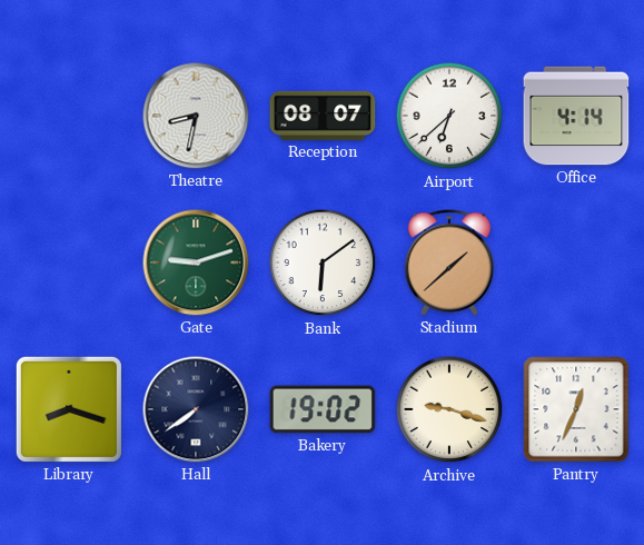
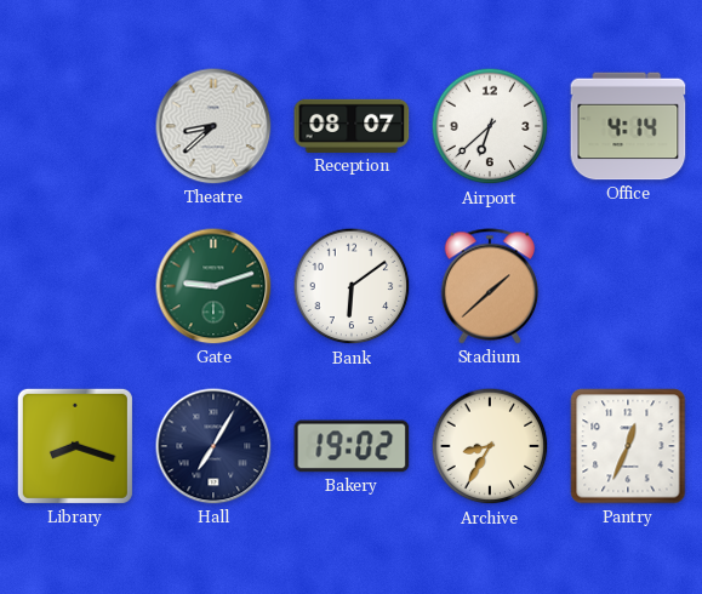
Theatre: 8:32 -> 8:38 (213, 126)
Hall: 7:39 -> 7:05 (213, 446)
Archive: 9:18 -> 8:35 (490, 446)
